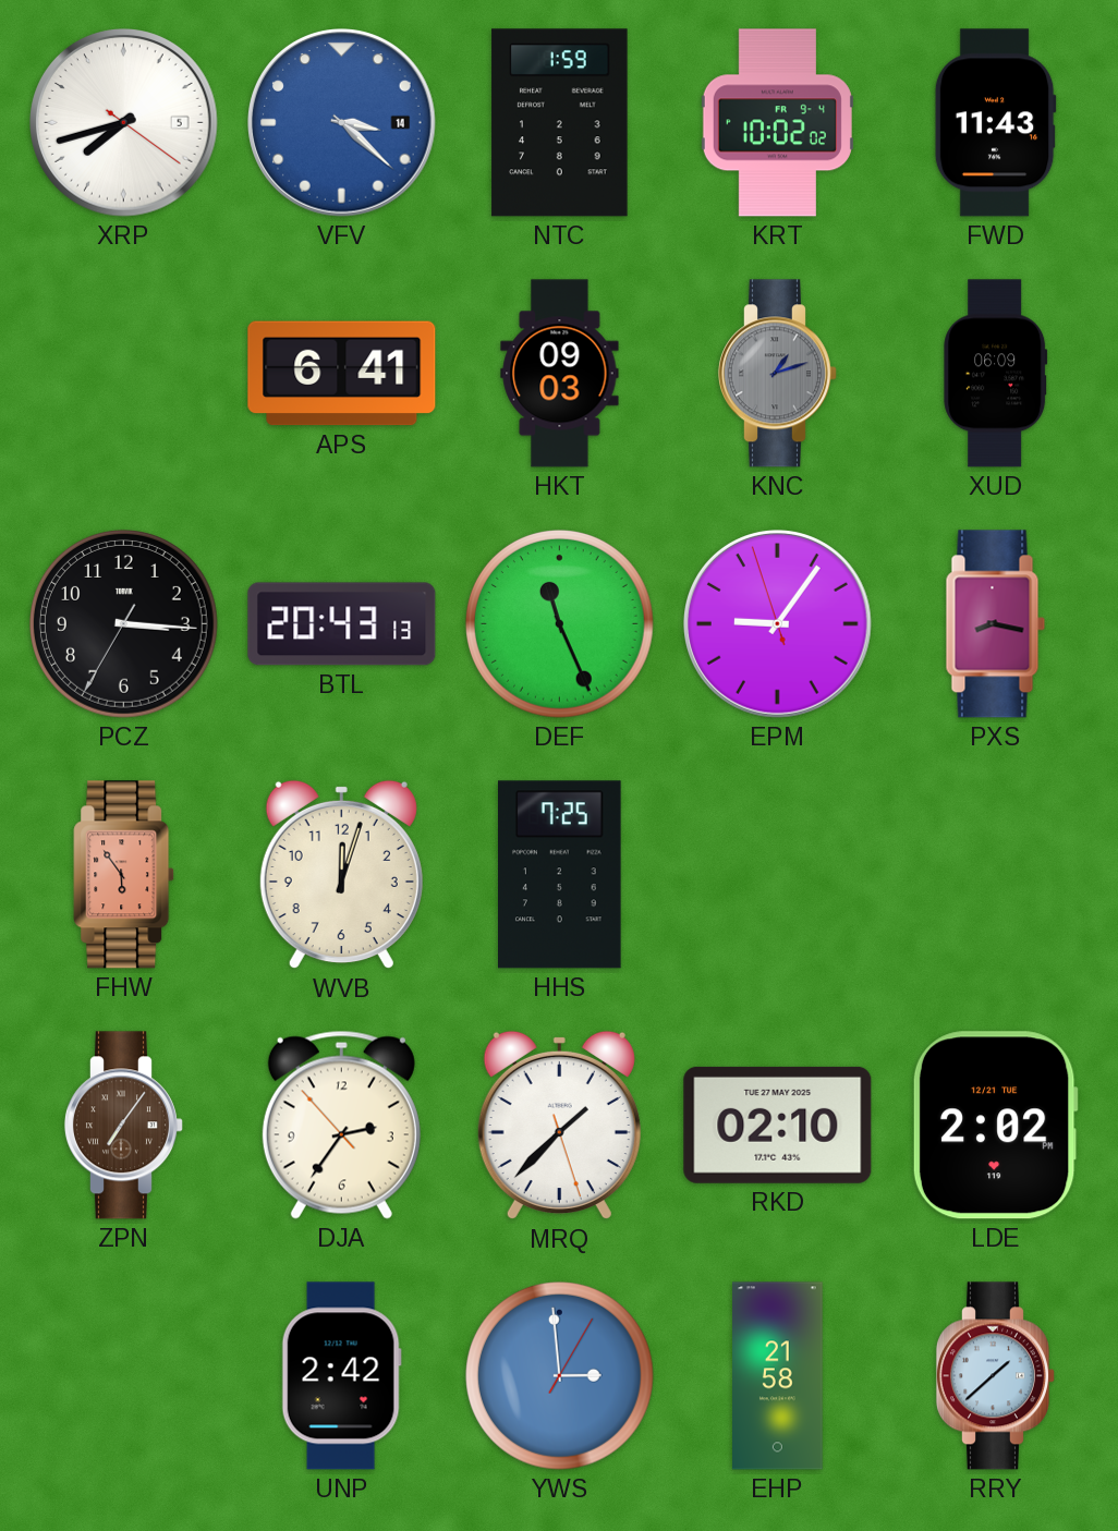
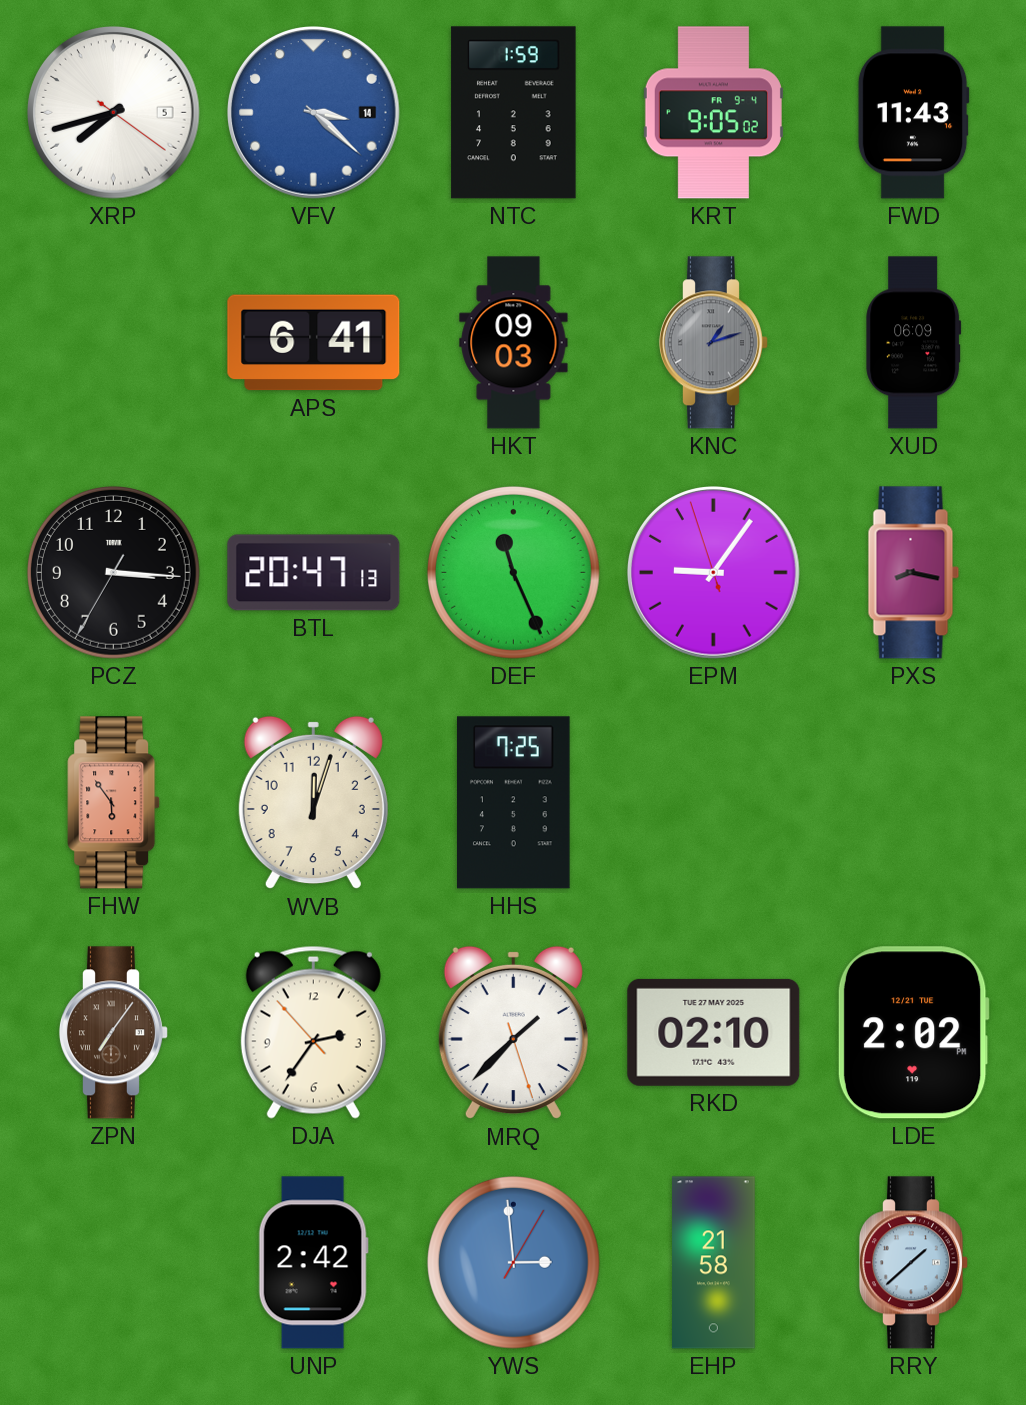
KRT: 10:02 -> 9:05 (713, 113)
BTL: 20:43 -> 20:47 (314, 573)
